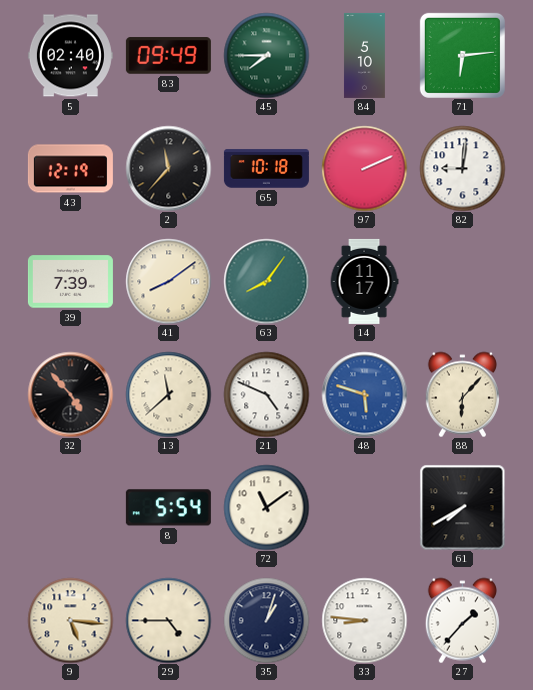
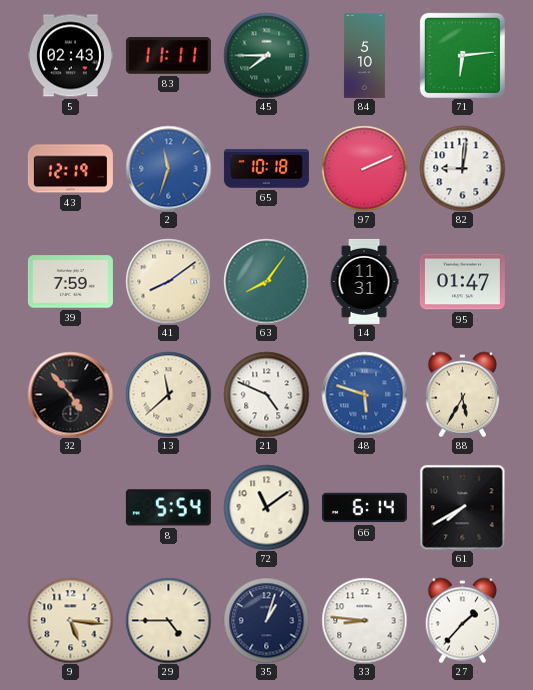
5: 02:40 -> 02:43 (70, 56)
83: 09:49 -> 11:11 (168, 56)
2: 11:37 -> 11:33 (168, 168)
2 dial: black -> blue (168, 168)
39: 7:39 -> 7:59 (70, 282)
14: 11:17 -> 11:31 (364, 281)
95: none -> 01:47 (462, 282)
88: 6:07 -> 5:35 (462, 394)
66: none -> 6:14 (364, 508)
